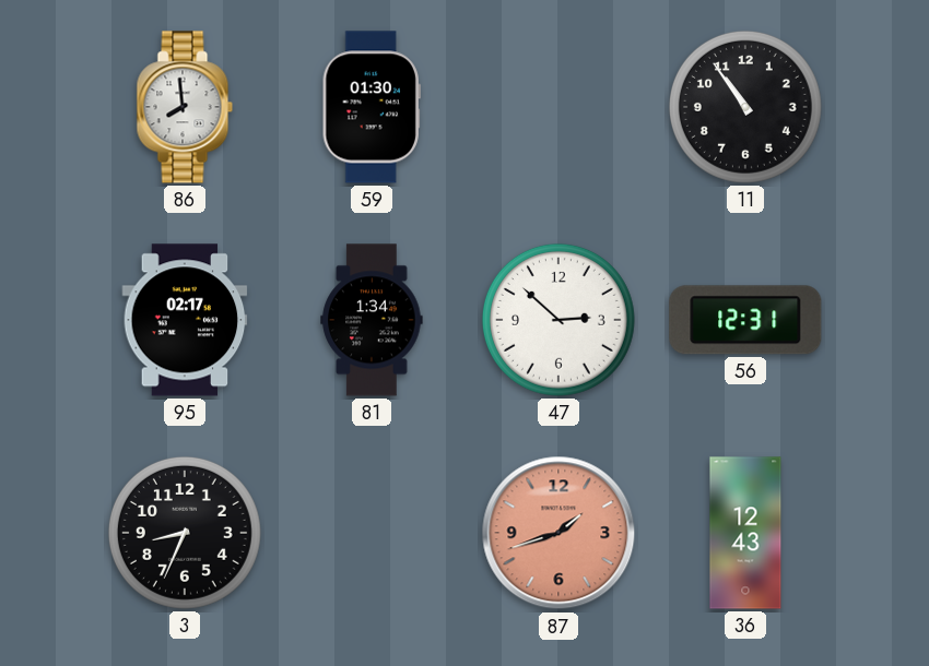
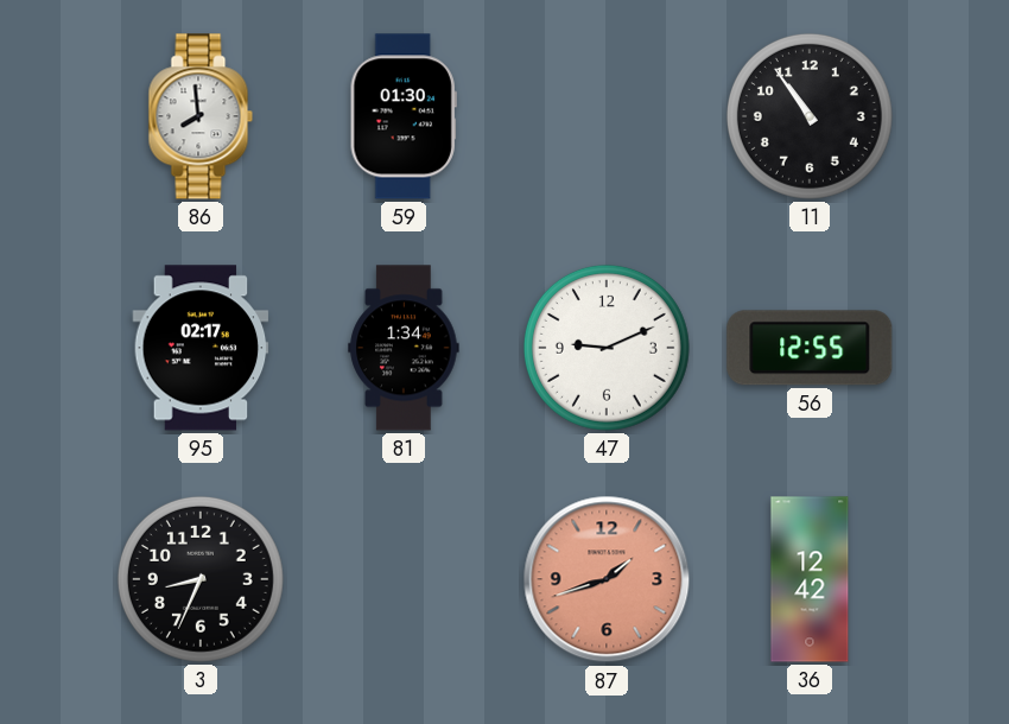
47: 2:52 -> 9:11 (607, 348)
56: 12:31 -> 12:55 (810, 348)
36: 12:43 -> 12:42 (810, 579)
